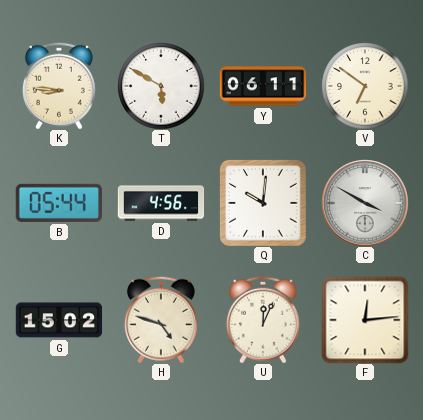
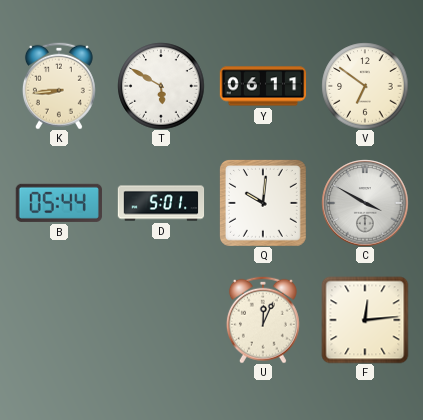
K: 8:46 -> 8:44 (59, 86)
D: 4:56 -> 5:01 (161, 203)
G: 15:02 -> none (59, 320)
H: 4:48 -> none (161, 320)
